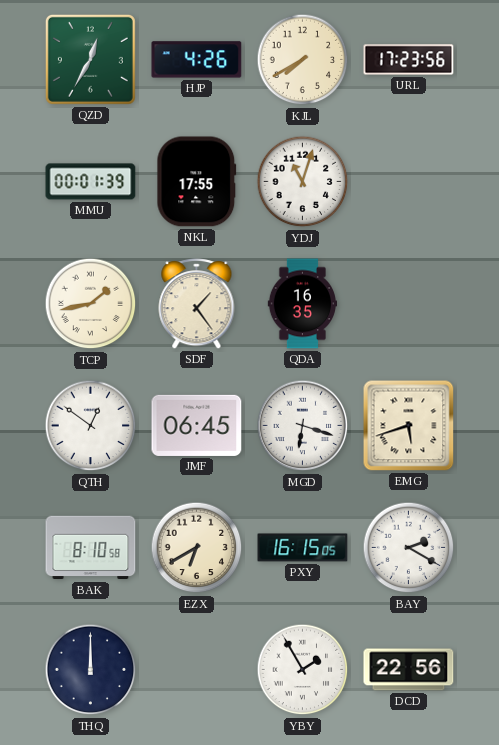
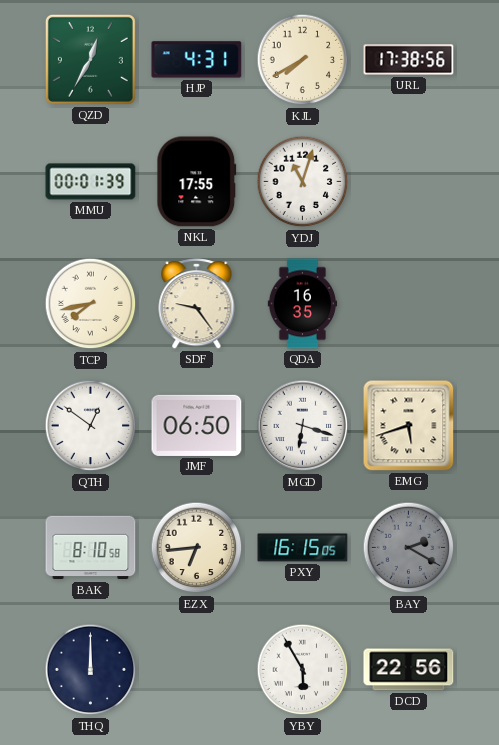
HJP: 4:26 -> 4:31 (197, 60)
URL: 17:23 -> 17:38 (409, 60)
TCP: 1:43 -> 7:43 (91, 304)
SDF: 1:24 -> 9:24 (197, 304)
JMF: 06:45 -> 06:50 (197, 425)
EZX: 6:40 -> 6:44 (197, 548)
BAY dial: white -> grey (409, 548)
YBY: 1:55 -> 5:55 (303, 670)
